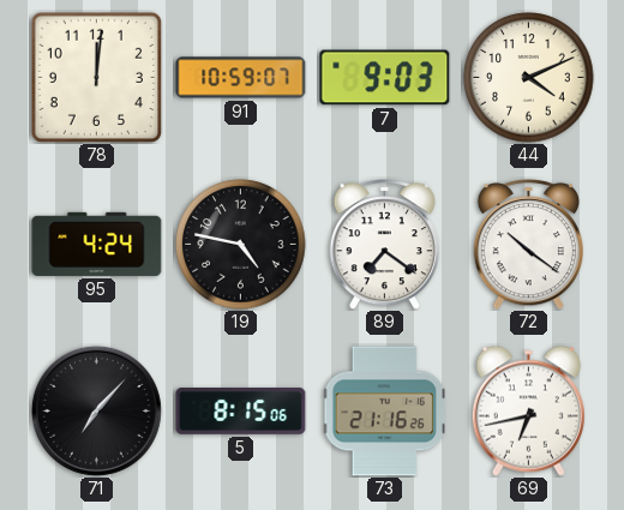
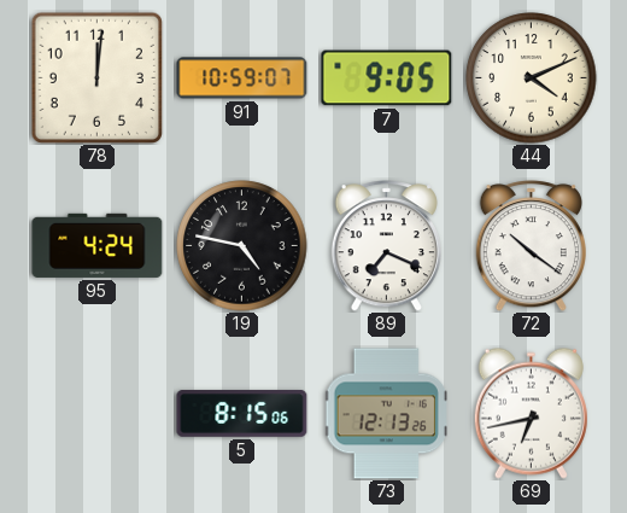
7: 9:03 -> 9:05 (387, 78)
89: 7:21 -> 7:19 (386, 246)
71: 7:07 -> none (96, 410)
73: 21:16 -> 12:13 (387, 414)
